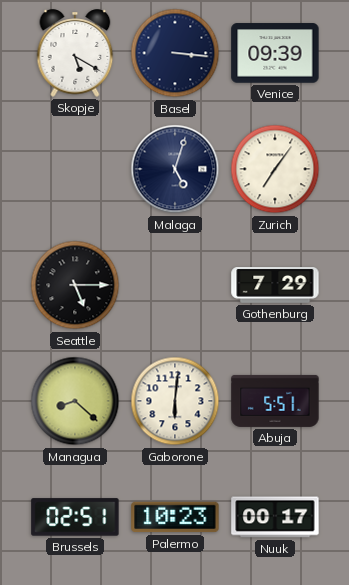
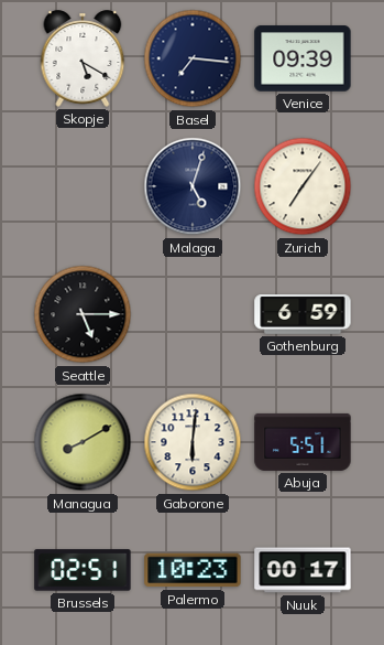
Basel: 3:16 -> 7:16 (193, 58)
Gothenburg: 7:29 -> 6:59 (303, 314)
Managua: 8:22 -> 8:10 (83, 442)
